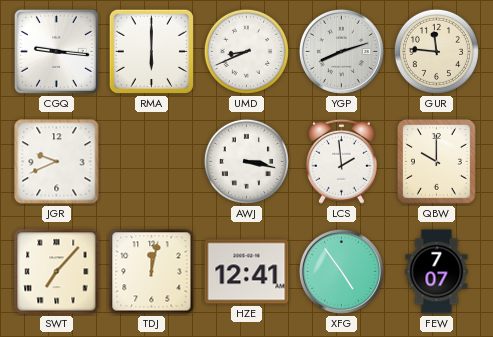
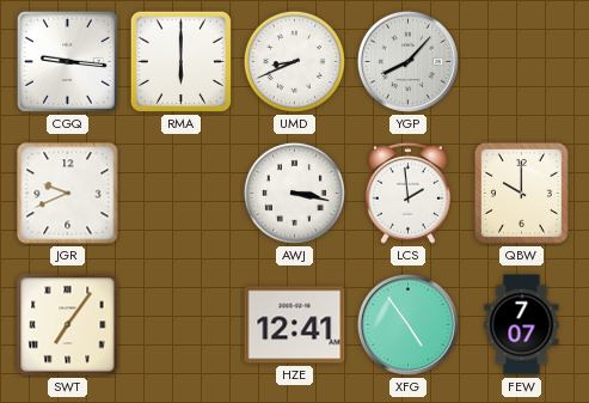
YGP: 8:12 -> 8:07 (407, 61)
GUR: 11:46 -> none (436, 51)
SWT: 7:07 -> 7:06 (68, 325)
TDJ: 12:02 -> none (152, 272)
